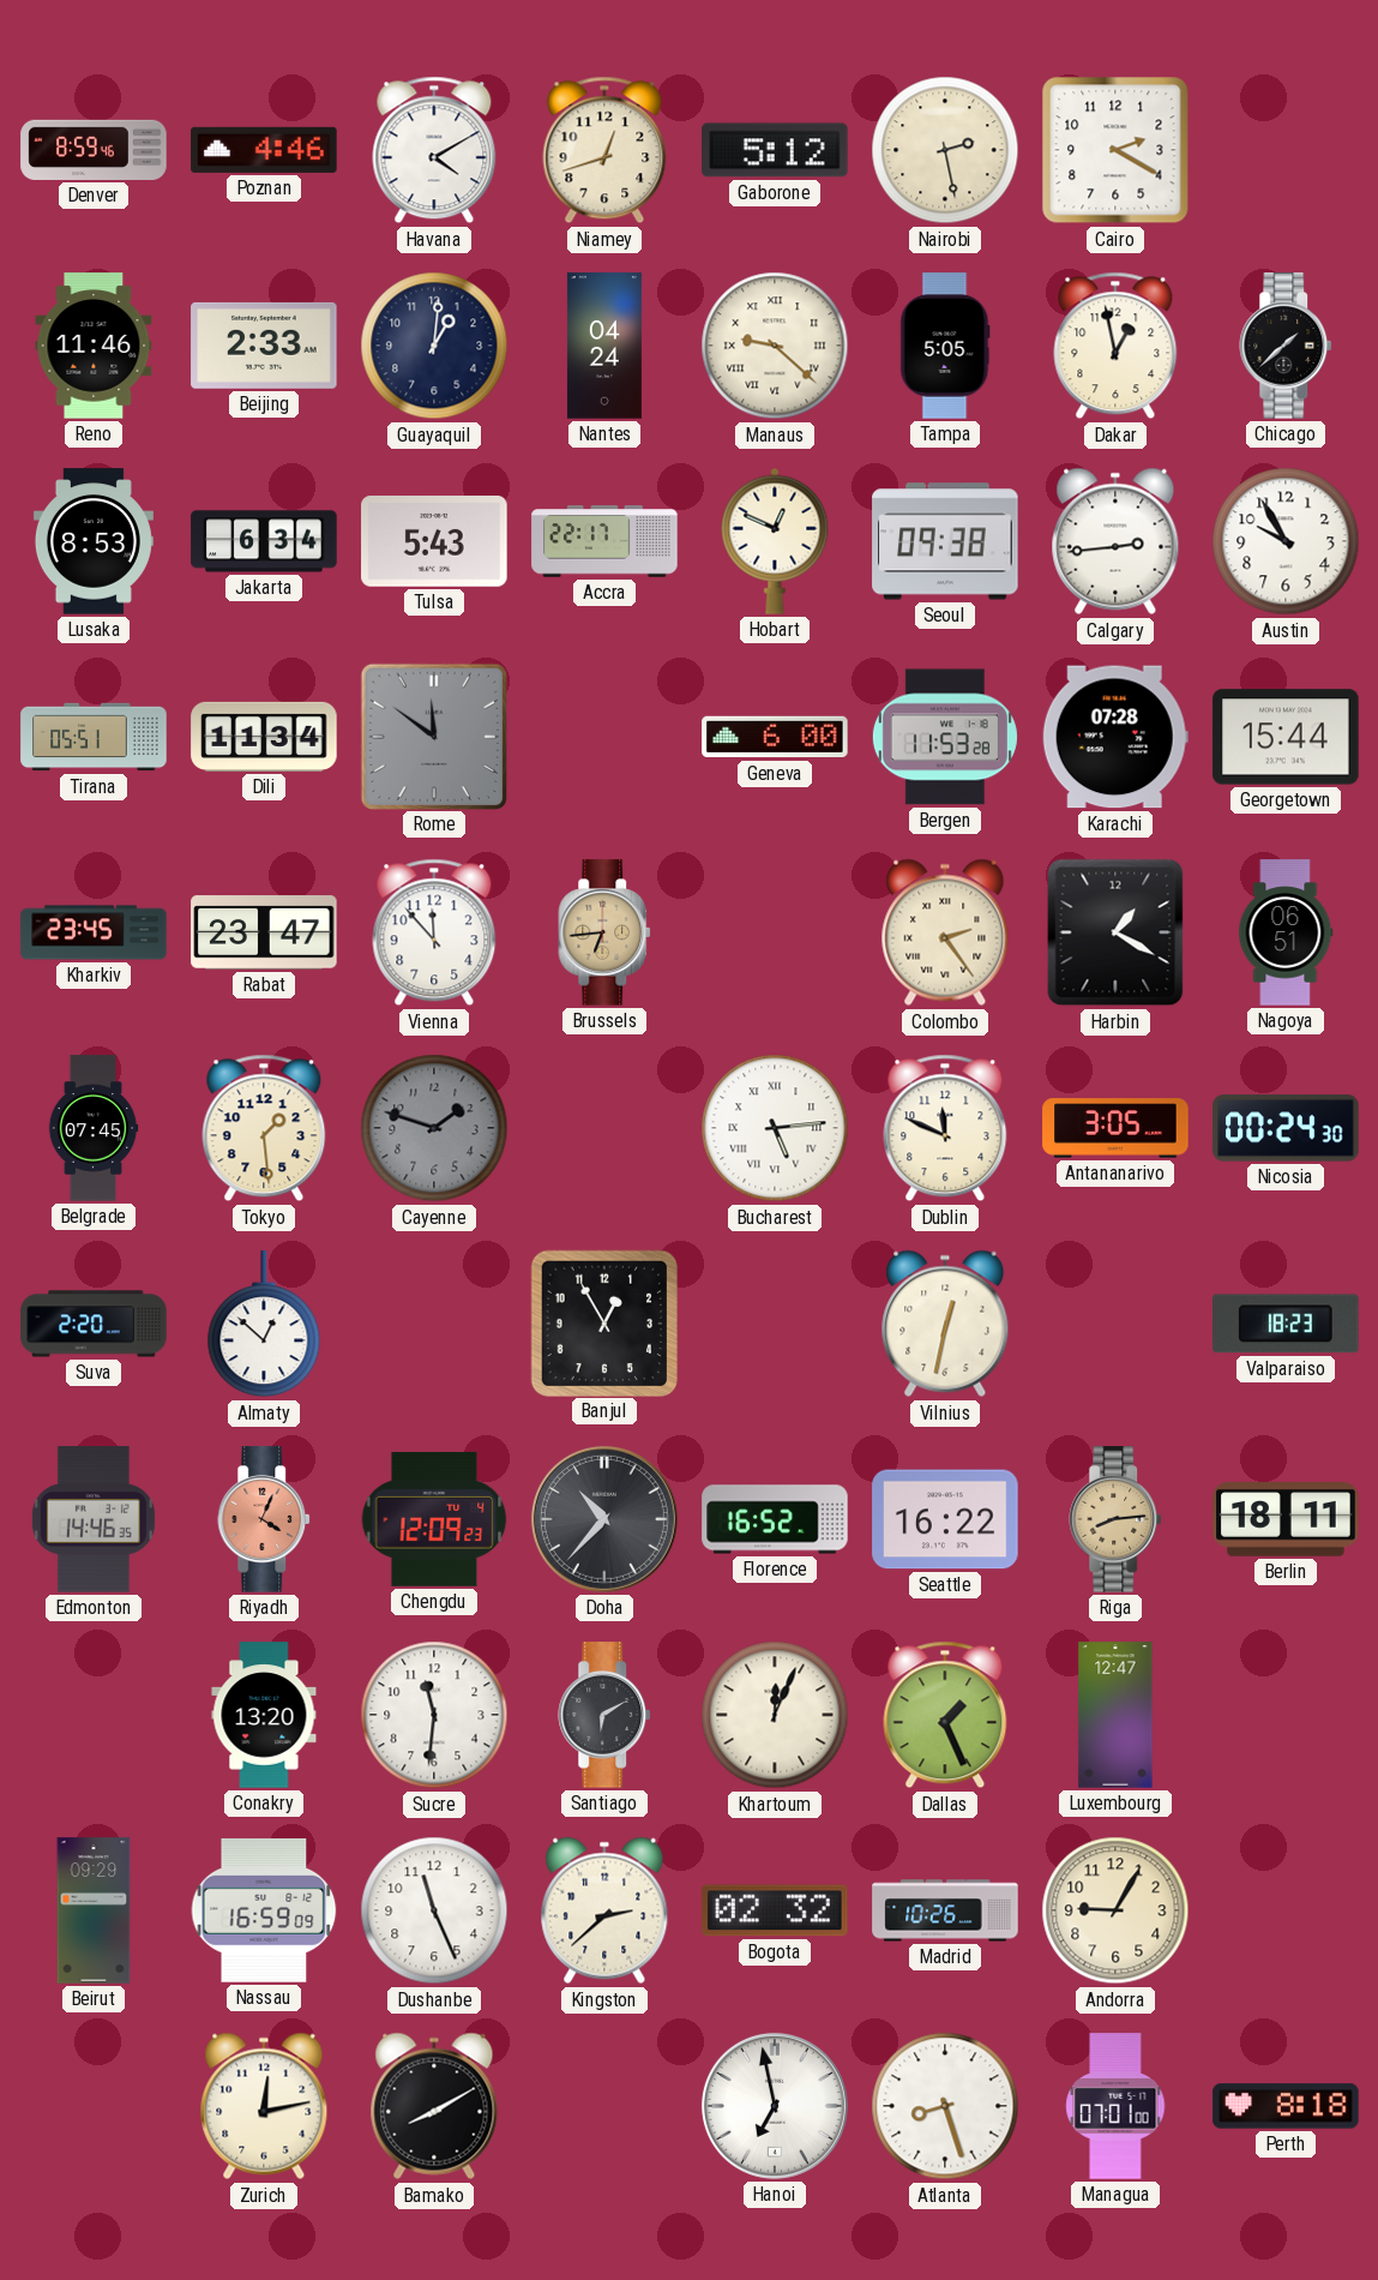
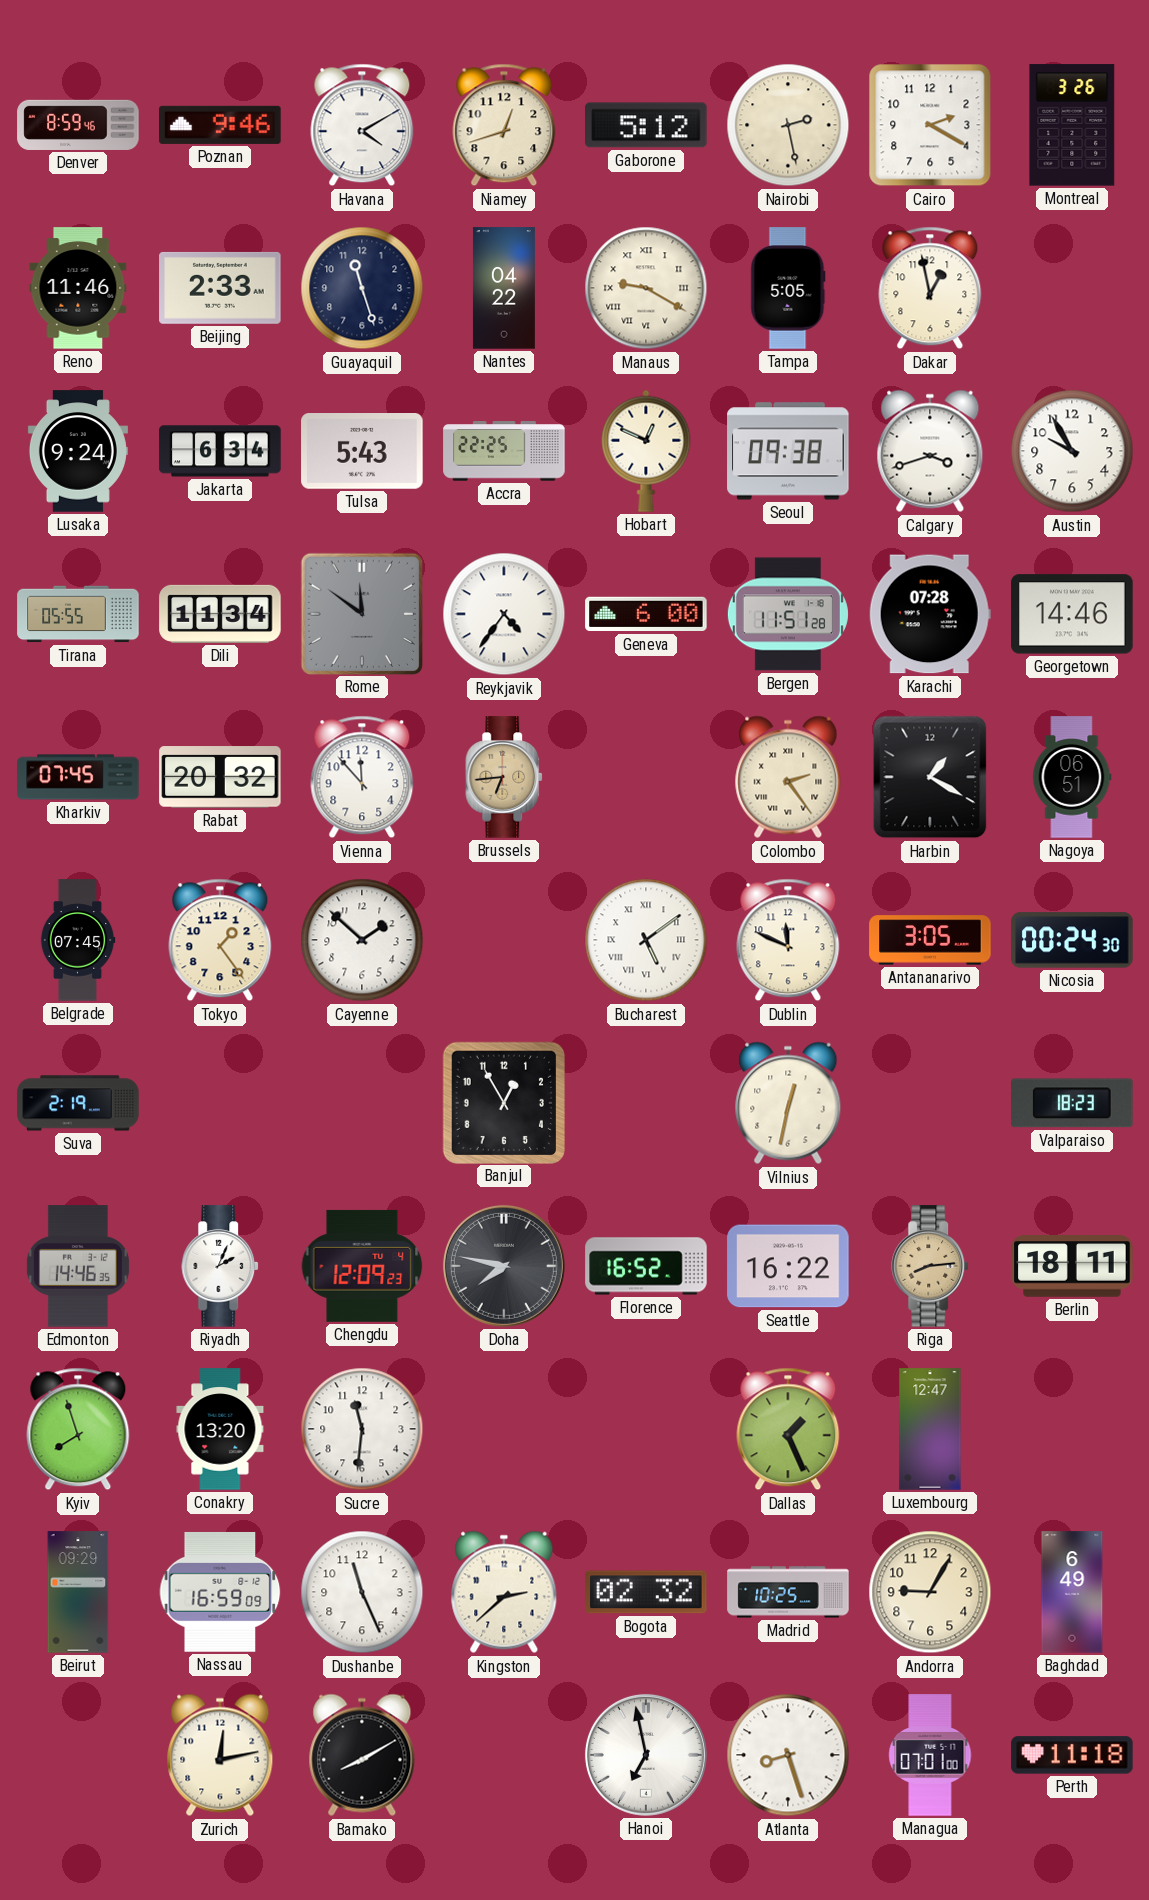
Poznan: 4:46 -> 9:46 (220, 125)
Montreal: none -> 3:26 (1072, 125)
Guayaquil: 1:01 -> 11:27 (362, 288)
Nantes: 04:24 -> 04:22 (504, 288)
Manaus: 9:22 -> 9:20 (646, 288)
Chicago: 1:38 -> none (1287, 346)
Lusaka: 8:53 -> 9:24 (78, 451)
Accra: 22:17 -> 22:25 (504, 451)
Calgary: 2:44 -> 3:42 (930, 451)
Tirana: 05:51 -> 05:55 (78, 614)
Reykjavik: none -> 4:36 (504, 614)
Bergen: 11:53 -> 11:51 (788, 614)
Georgetown: 15:44 -> 14:46 (1072, 614)
Kharkiv: 23:45 -> 07:45 (78, 777)
Rabat: 23:47 -> 20:32 (220, 777)
Tokyo: 1:29 -> 1:24 (220, 940)
Cayenne: 1:48 -> 1:52 (362, 940)
Cayenne dial: grey -> white (362, 940)
Bucharest: 5:14 -> 5:09 (646, 940)
Suva: 2:20 -> 2:19 (78, 1103)
Almaty: 12:52 -> none (264, 1325)
Riyadh: 4:04 -> 2:04 (221, 1266)
Riyadh dial: salmon -> white (221, 1266)
Doha: 10:37 -> 7:47 (504, 1266)
Kyiv: none -> 7:57 (78, 1429)
Santiago: 6:10 -> none (606, 1715)
Khartoum: 12:04 -> none (775, 1715)
Madrid: 10:26 -> 10:25 (788, 1592)
Baghdad: none -> 6:49 (1072, 1592)
Perth: 8:18 -> 11:18 (1072, 1755)
